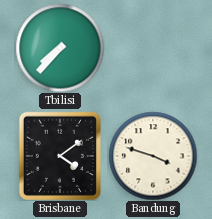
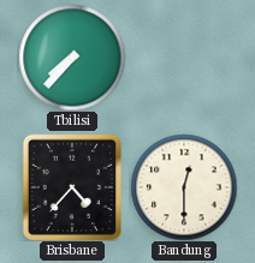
Brisbane: 4:09 -> 4:37 (72, 187)
Bandung: 3:48 -> 12:30 (184, 187)
